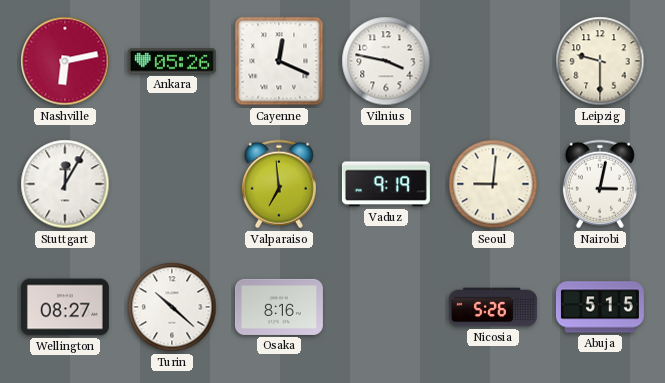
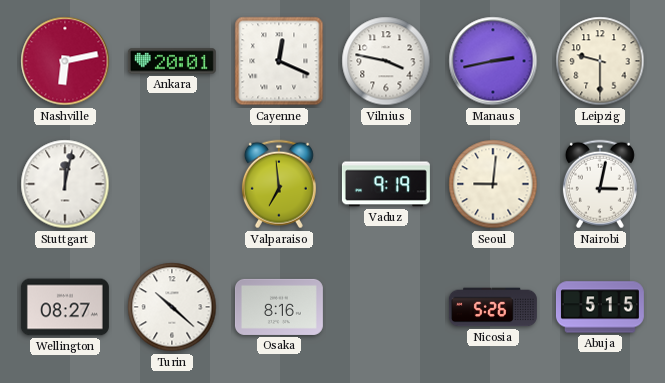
Ankara: 05:26 -> 20:01 (172, 61)
Manaus: none -> 2:43 (493, 61)
Stuttgart: 12:05 -> 12:02 (65, 184)
